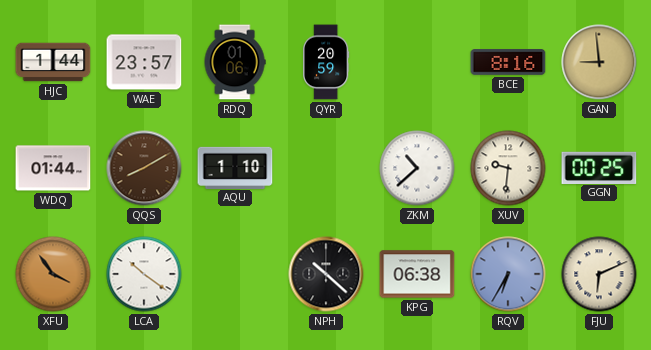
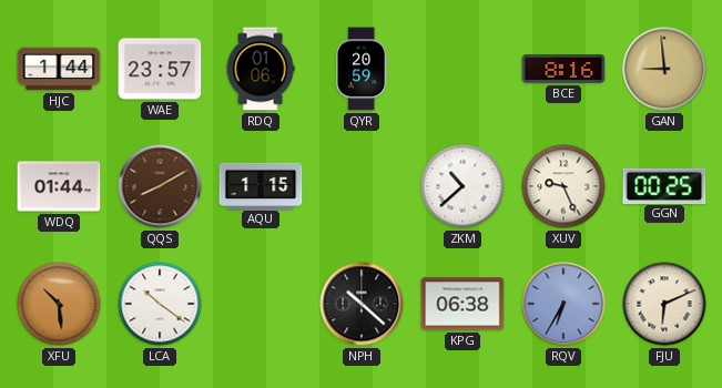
AQU: 1:10 -> 1:15 (261, 185)
XUV: 9:31 -> 9:26 (563, 186)
XFU: 3:54 -> 10:29 (59, 304)
